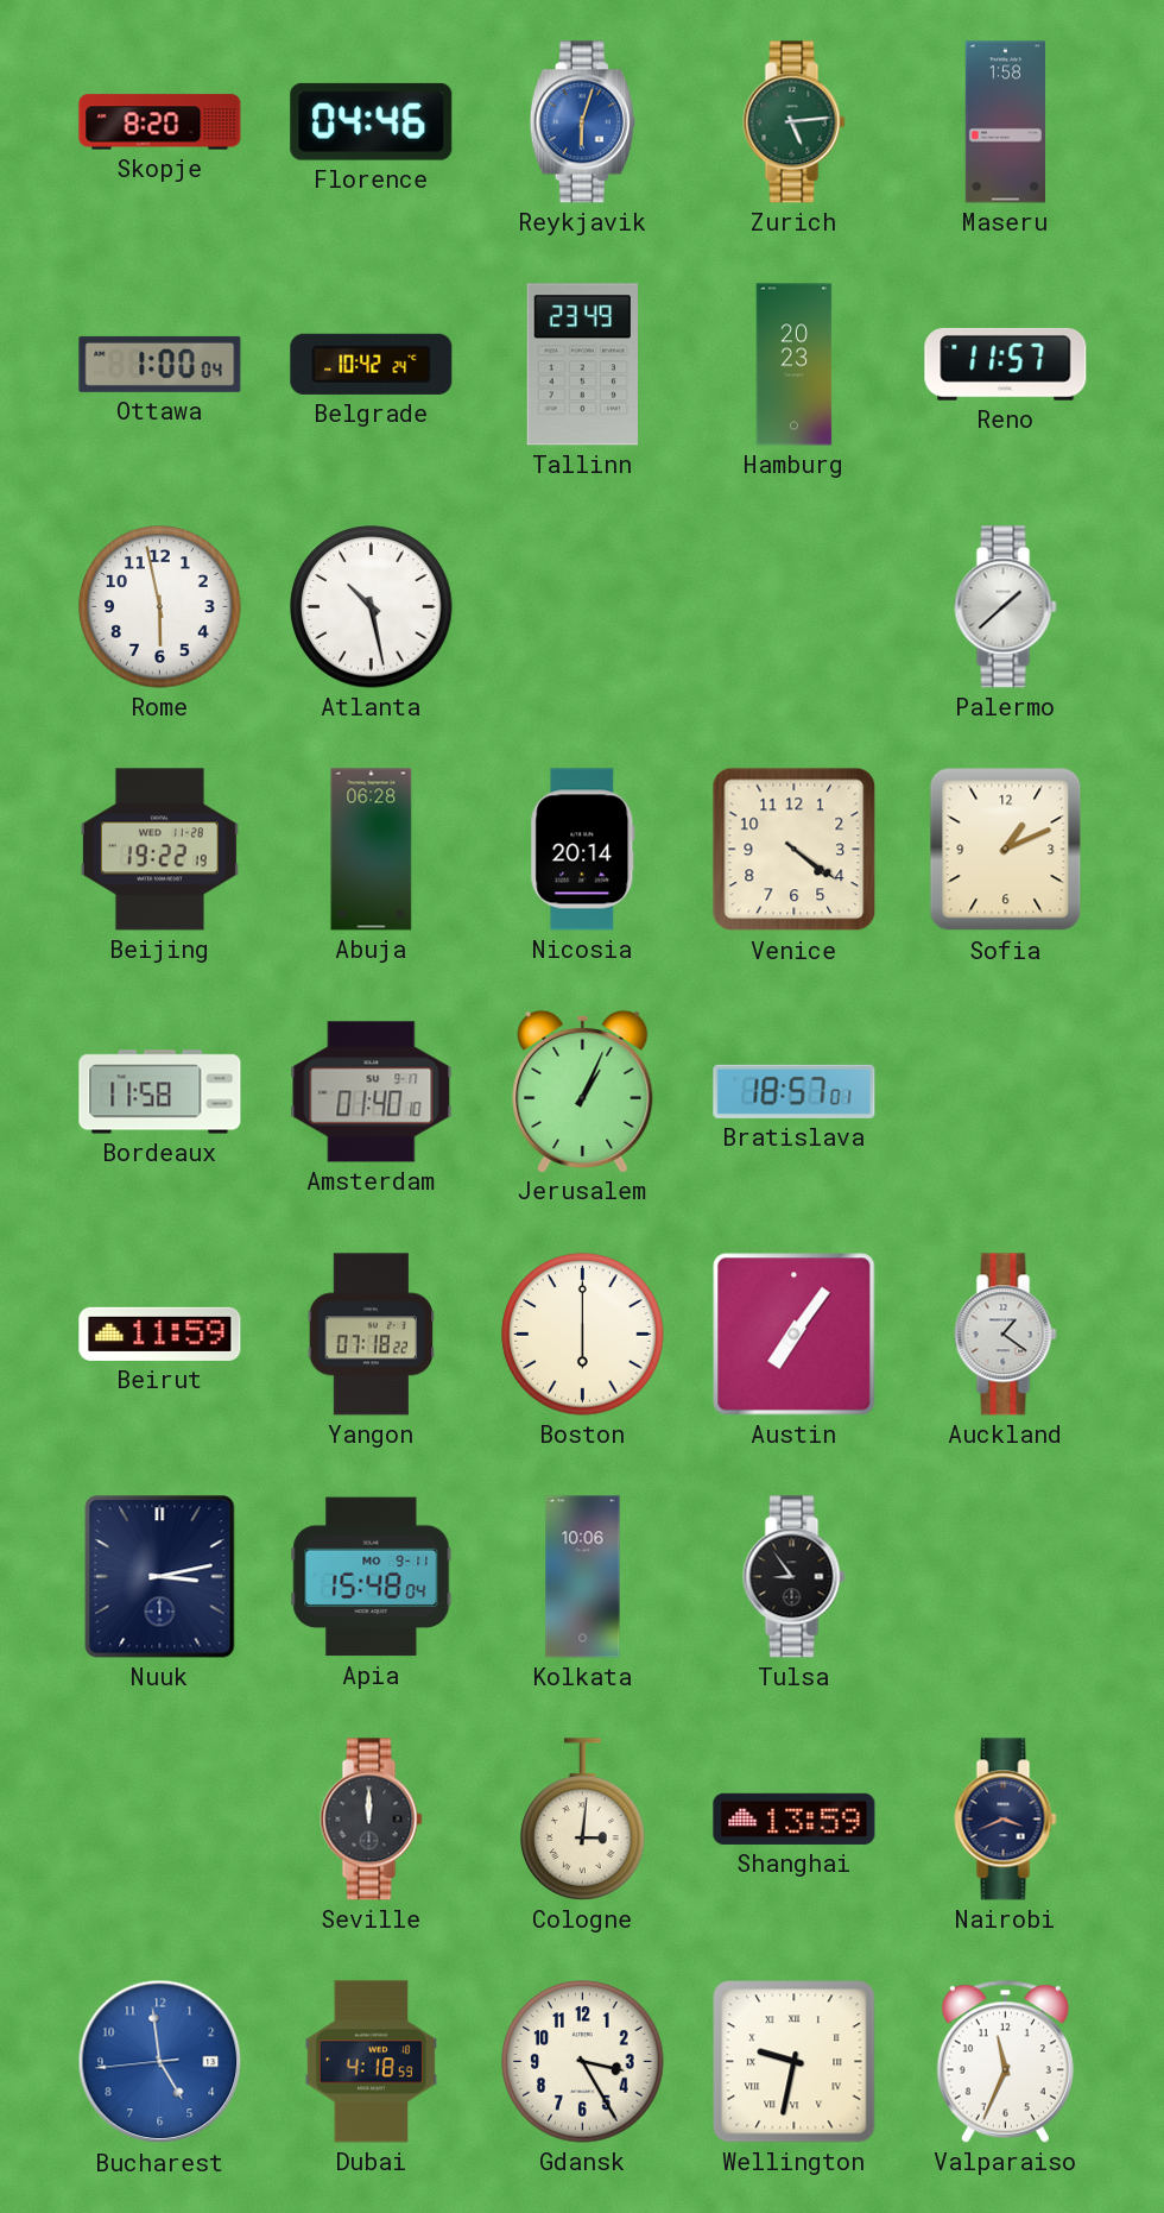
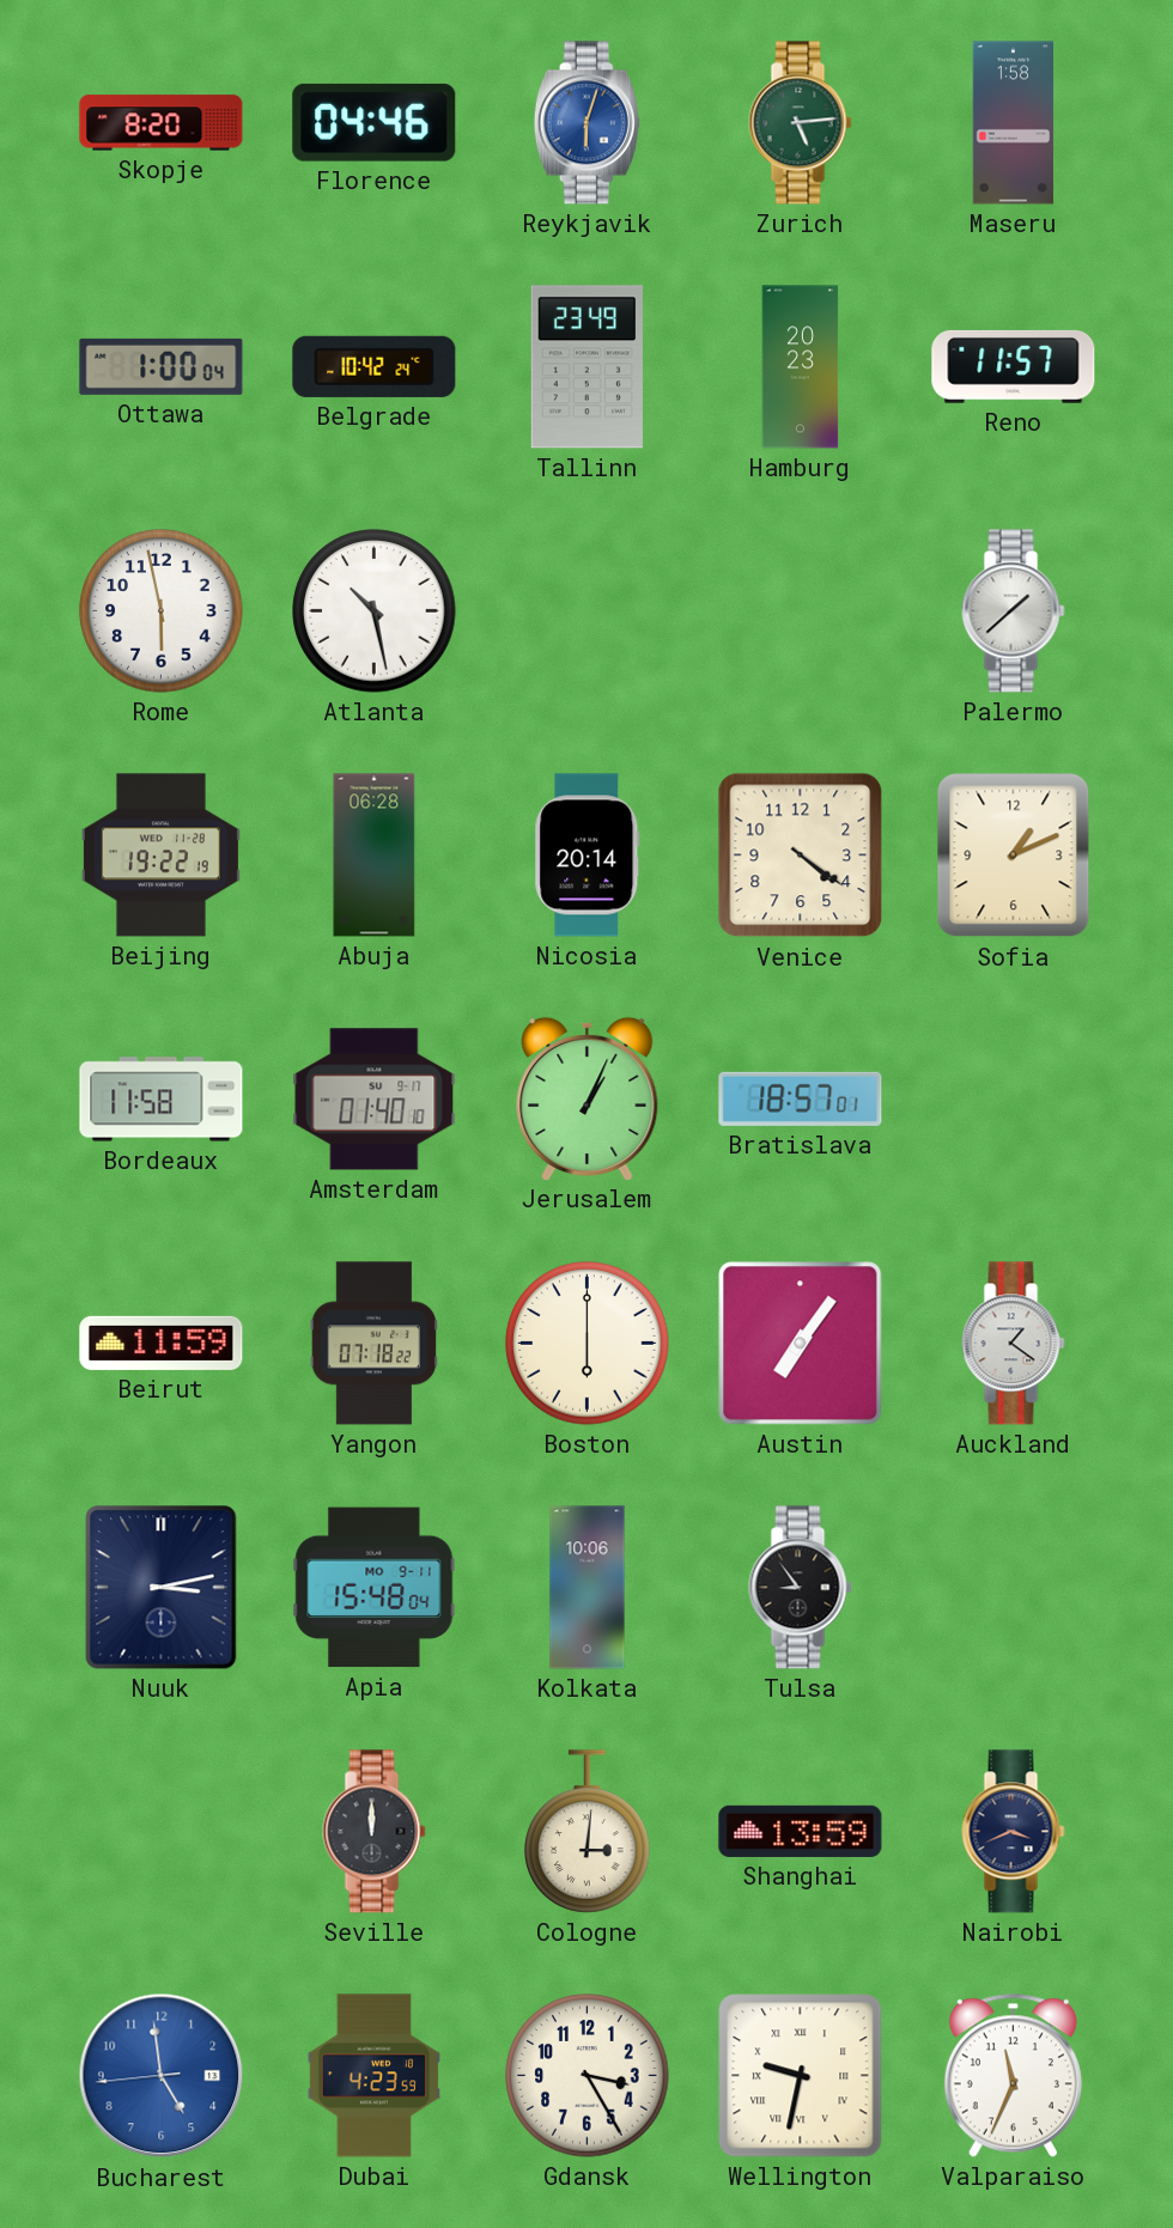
Dubai: 4:18 -> 4:23 (373, 2076)
